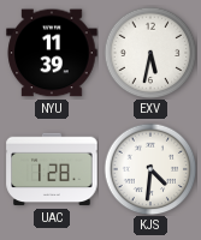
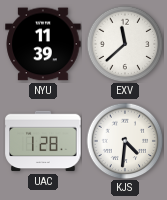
EXV: 5:32 -> 11:38 (125, 44)
